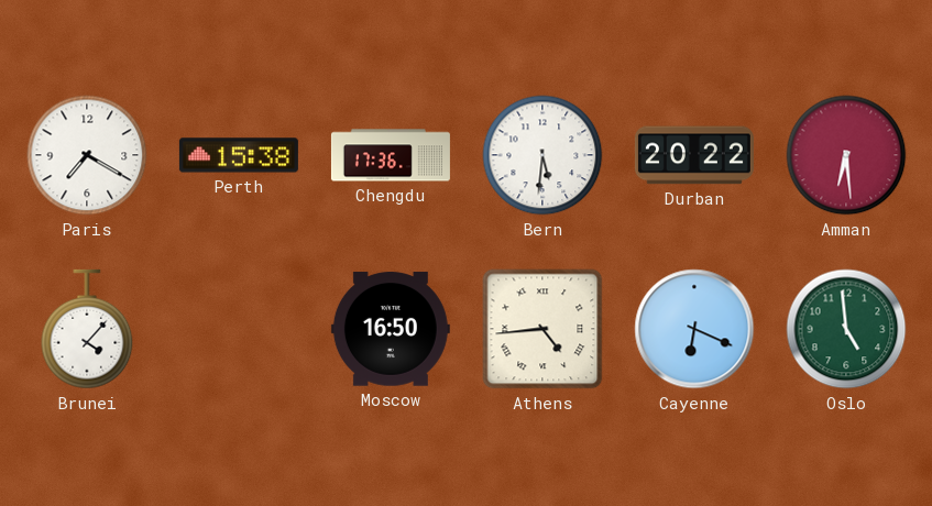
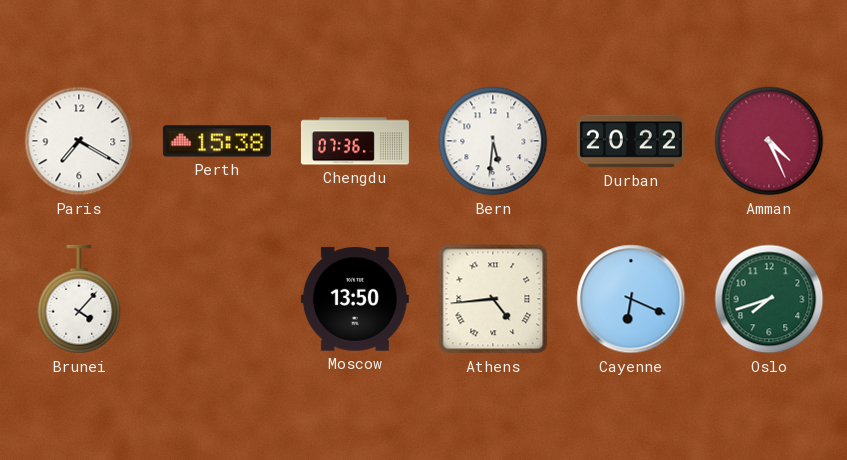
Chengdu: 17:36 -> 07:36 (355, 141)
Amman: 6:29 -> 4:26 (769, 141)
Moscow: 16:50 -> 13:50 (355, 299)
Oslo: 4:59 -> 7:42 (769, 299)
